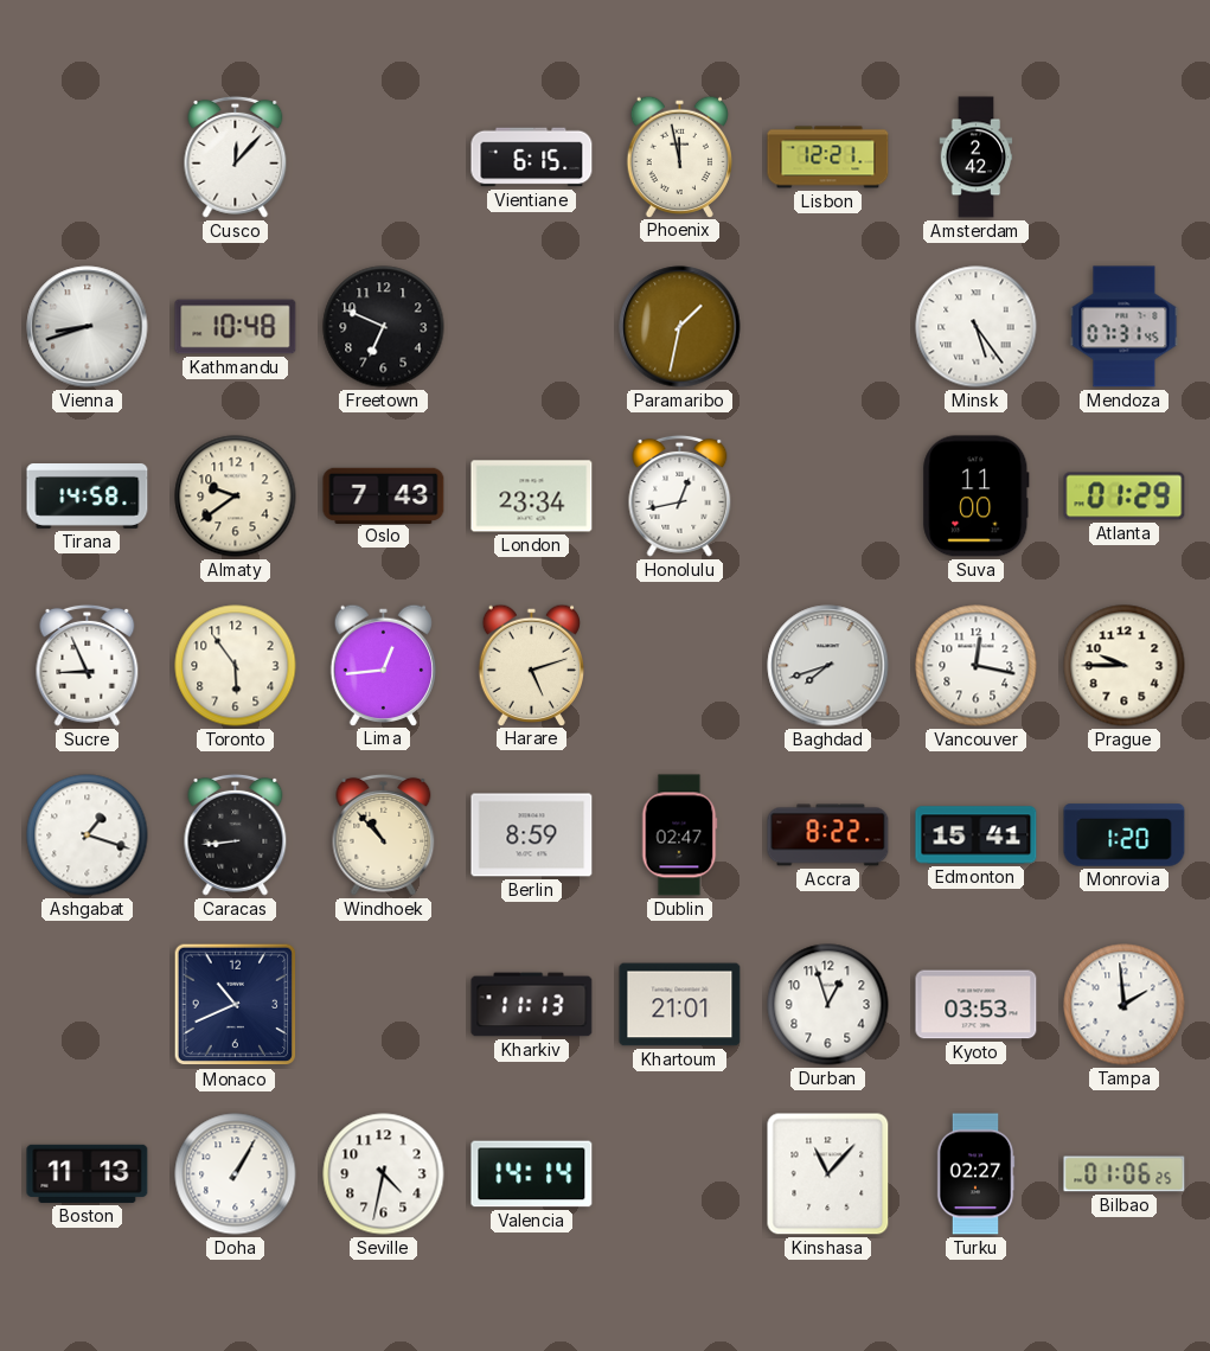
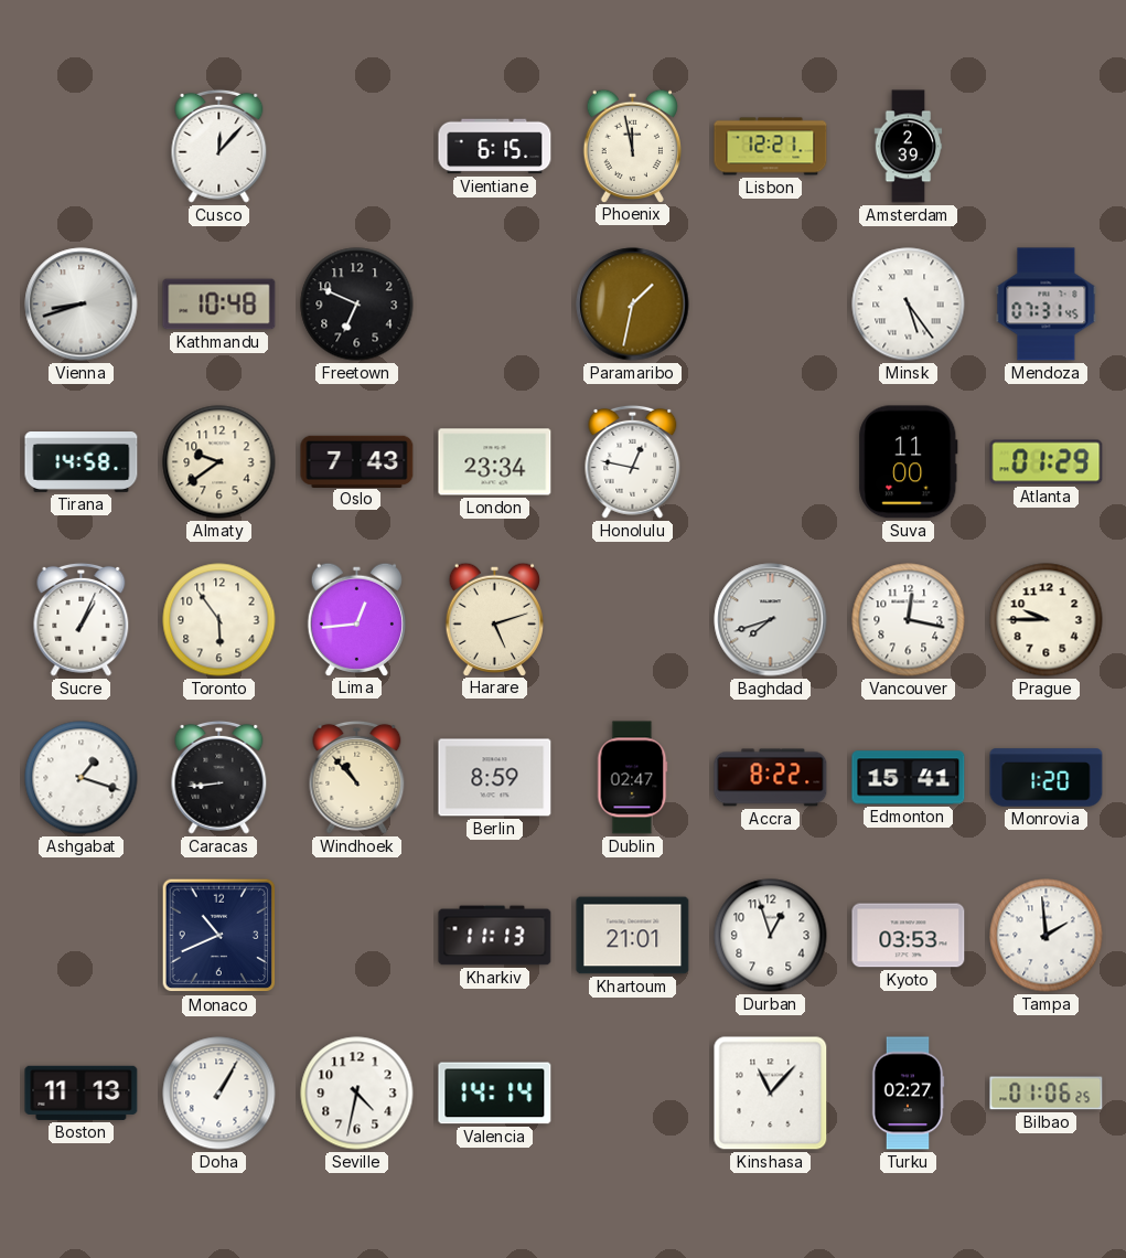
Amsterdam: 2:42 -> 2:39 (909, 147)
Honolulu: 12:43 -> 12:47 (633, 461)
Sucre: 8:56 -> 1:04 (82, 619)
